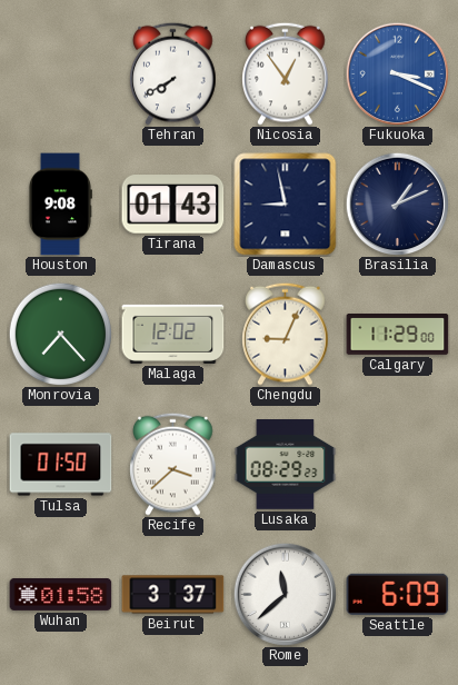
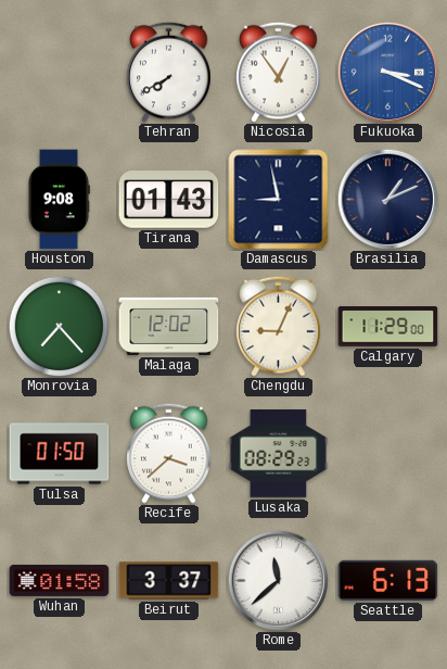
Seattle: 6:09 -> 6:13 (388, 580)
